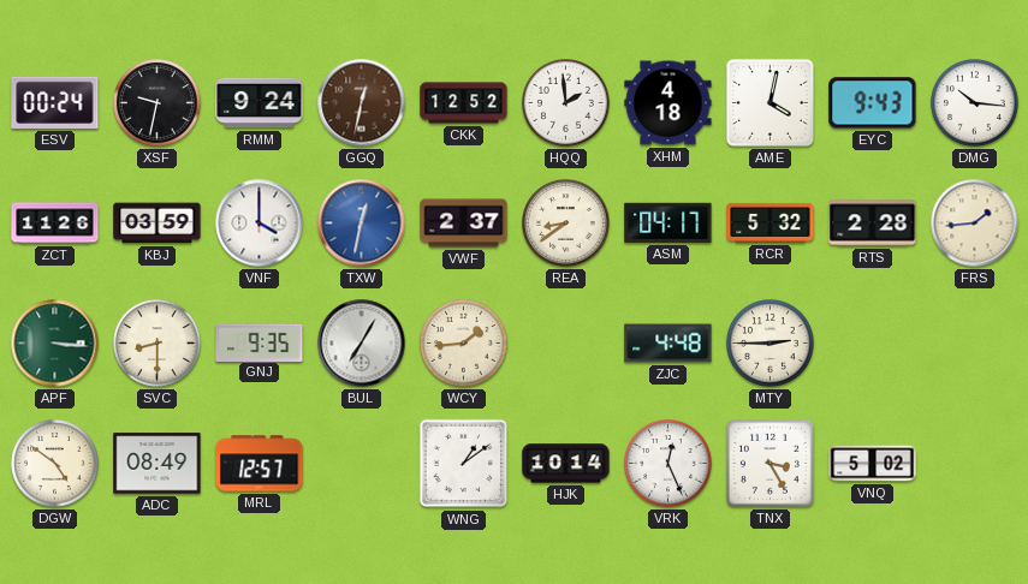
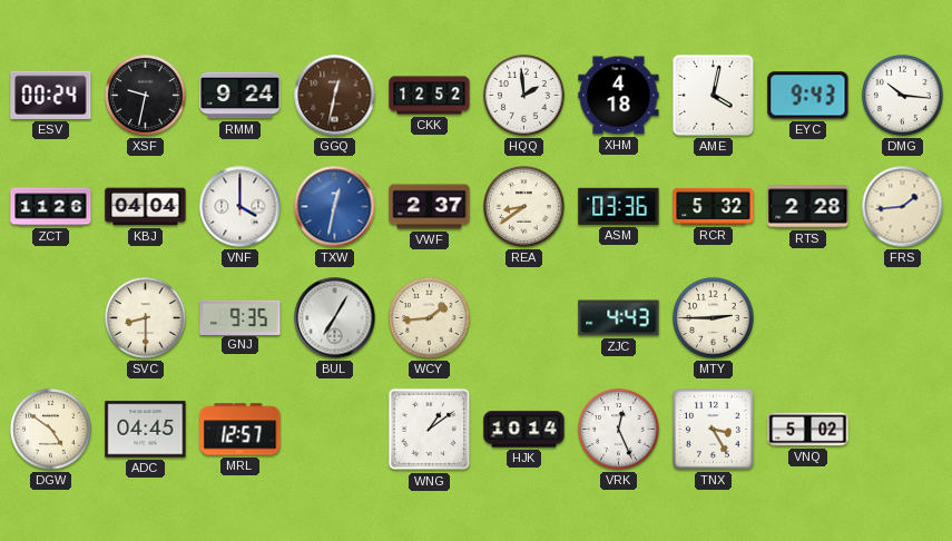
KBJ: 03:59 -> 04:04 (146, 207)
ASM: 04:17 -> 03:36 (619, 206)
APF: 3:16 -> none (55, 344)
ZJC: 4:48 -> 4:43 (619, 318)
ADC: 08:49 -> 04:45 (146, 430)
